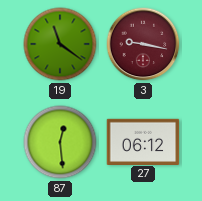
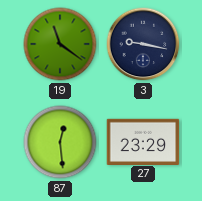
3 dial: burgundy -> navy (143, 44)
27: 06:12 -> 23:29 (143, 141)
